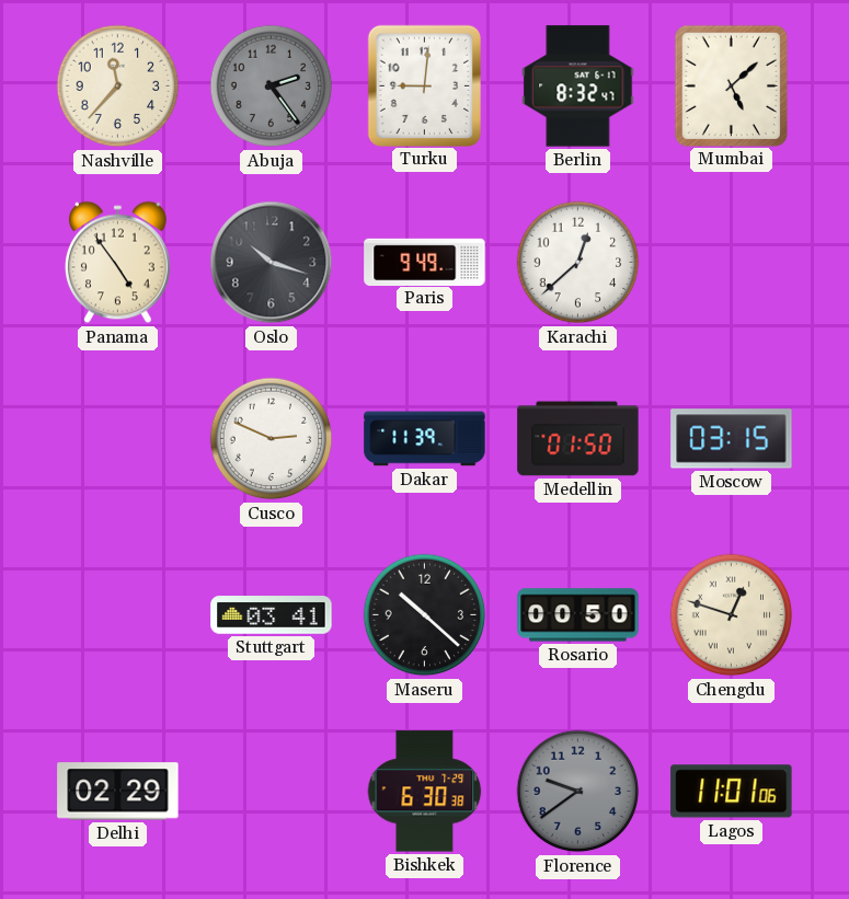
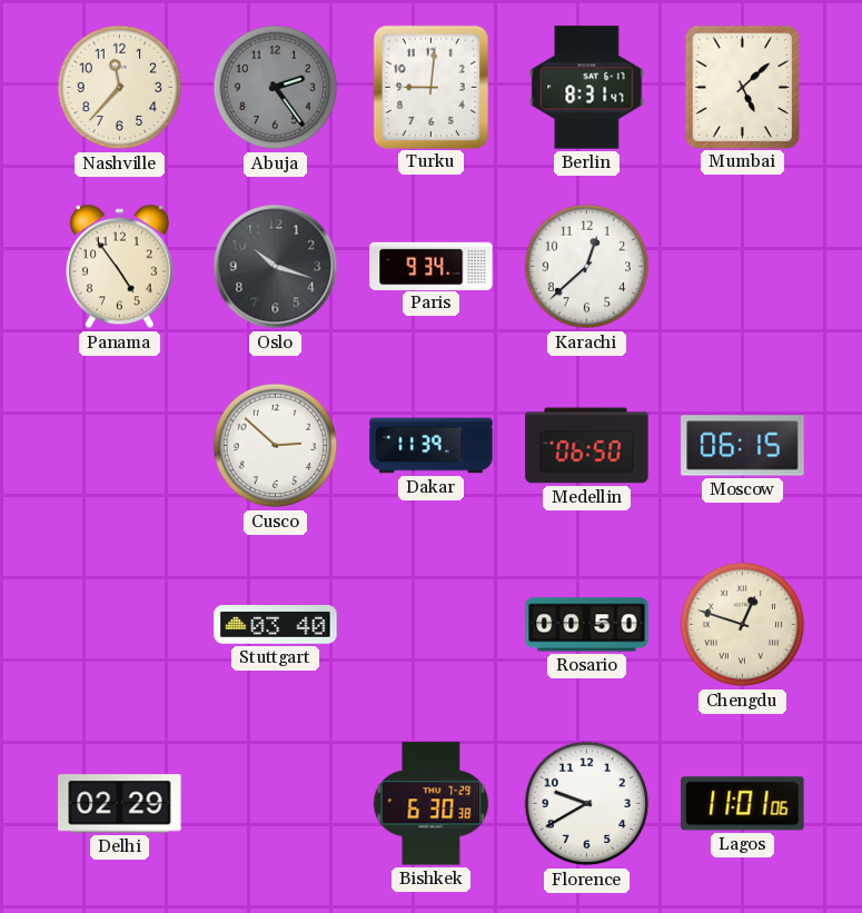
Berlin: 8:32 -> 8:31 (587, 88)
Paris: 9:49 -> 9:34 (432, 266)
Cusco: 2:49 -> 2:52 (276, 446)
Medellin: 01:50 -> 06:50 (587, 446)
Moscow: 03:15 -> 06:15 (743, 446)
Stuttgart: 03:41 -> 03:40 (276, 625)
Maseru: 10:22 -> none (425, 615)
Florence: 9:39 -> 9:40 (587, 804)
Florence dial: grey -> white (587, 804)
